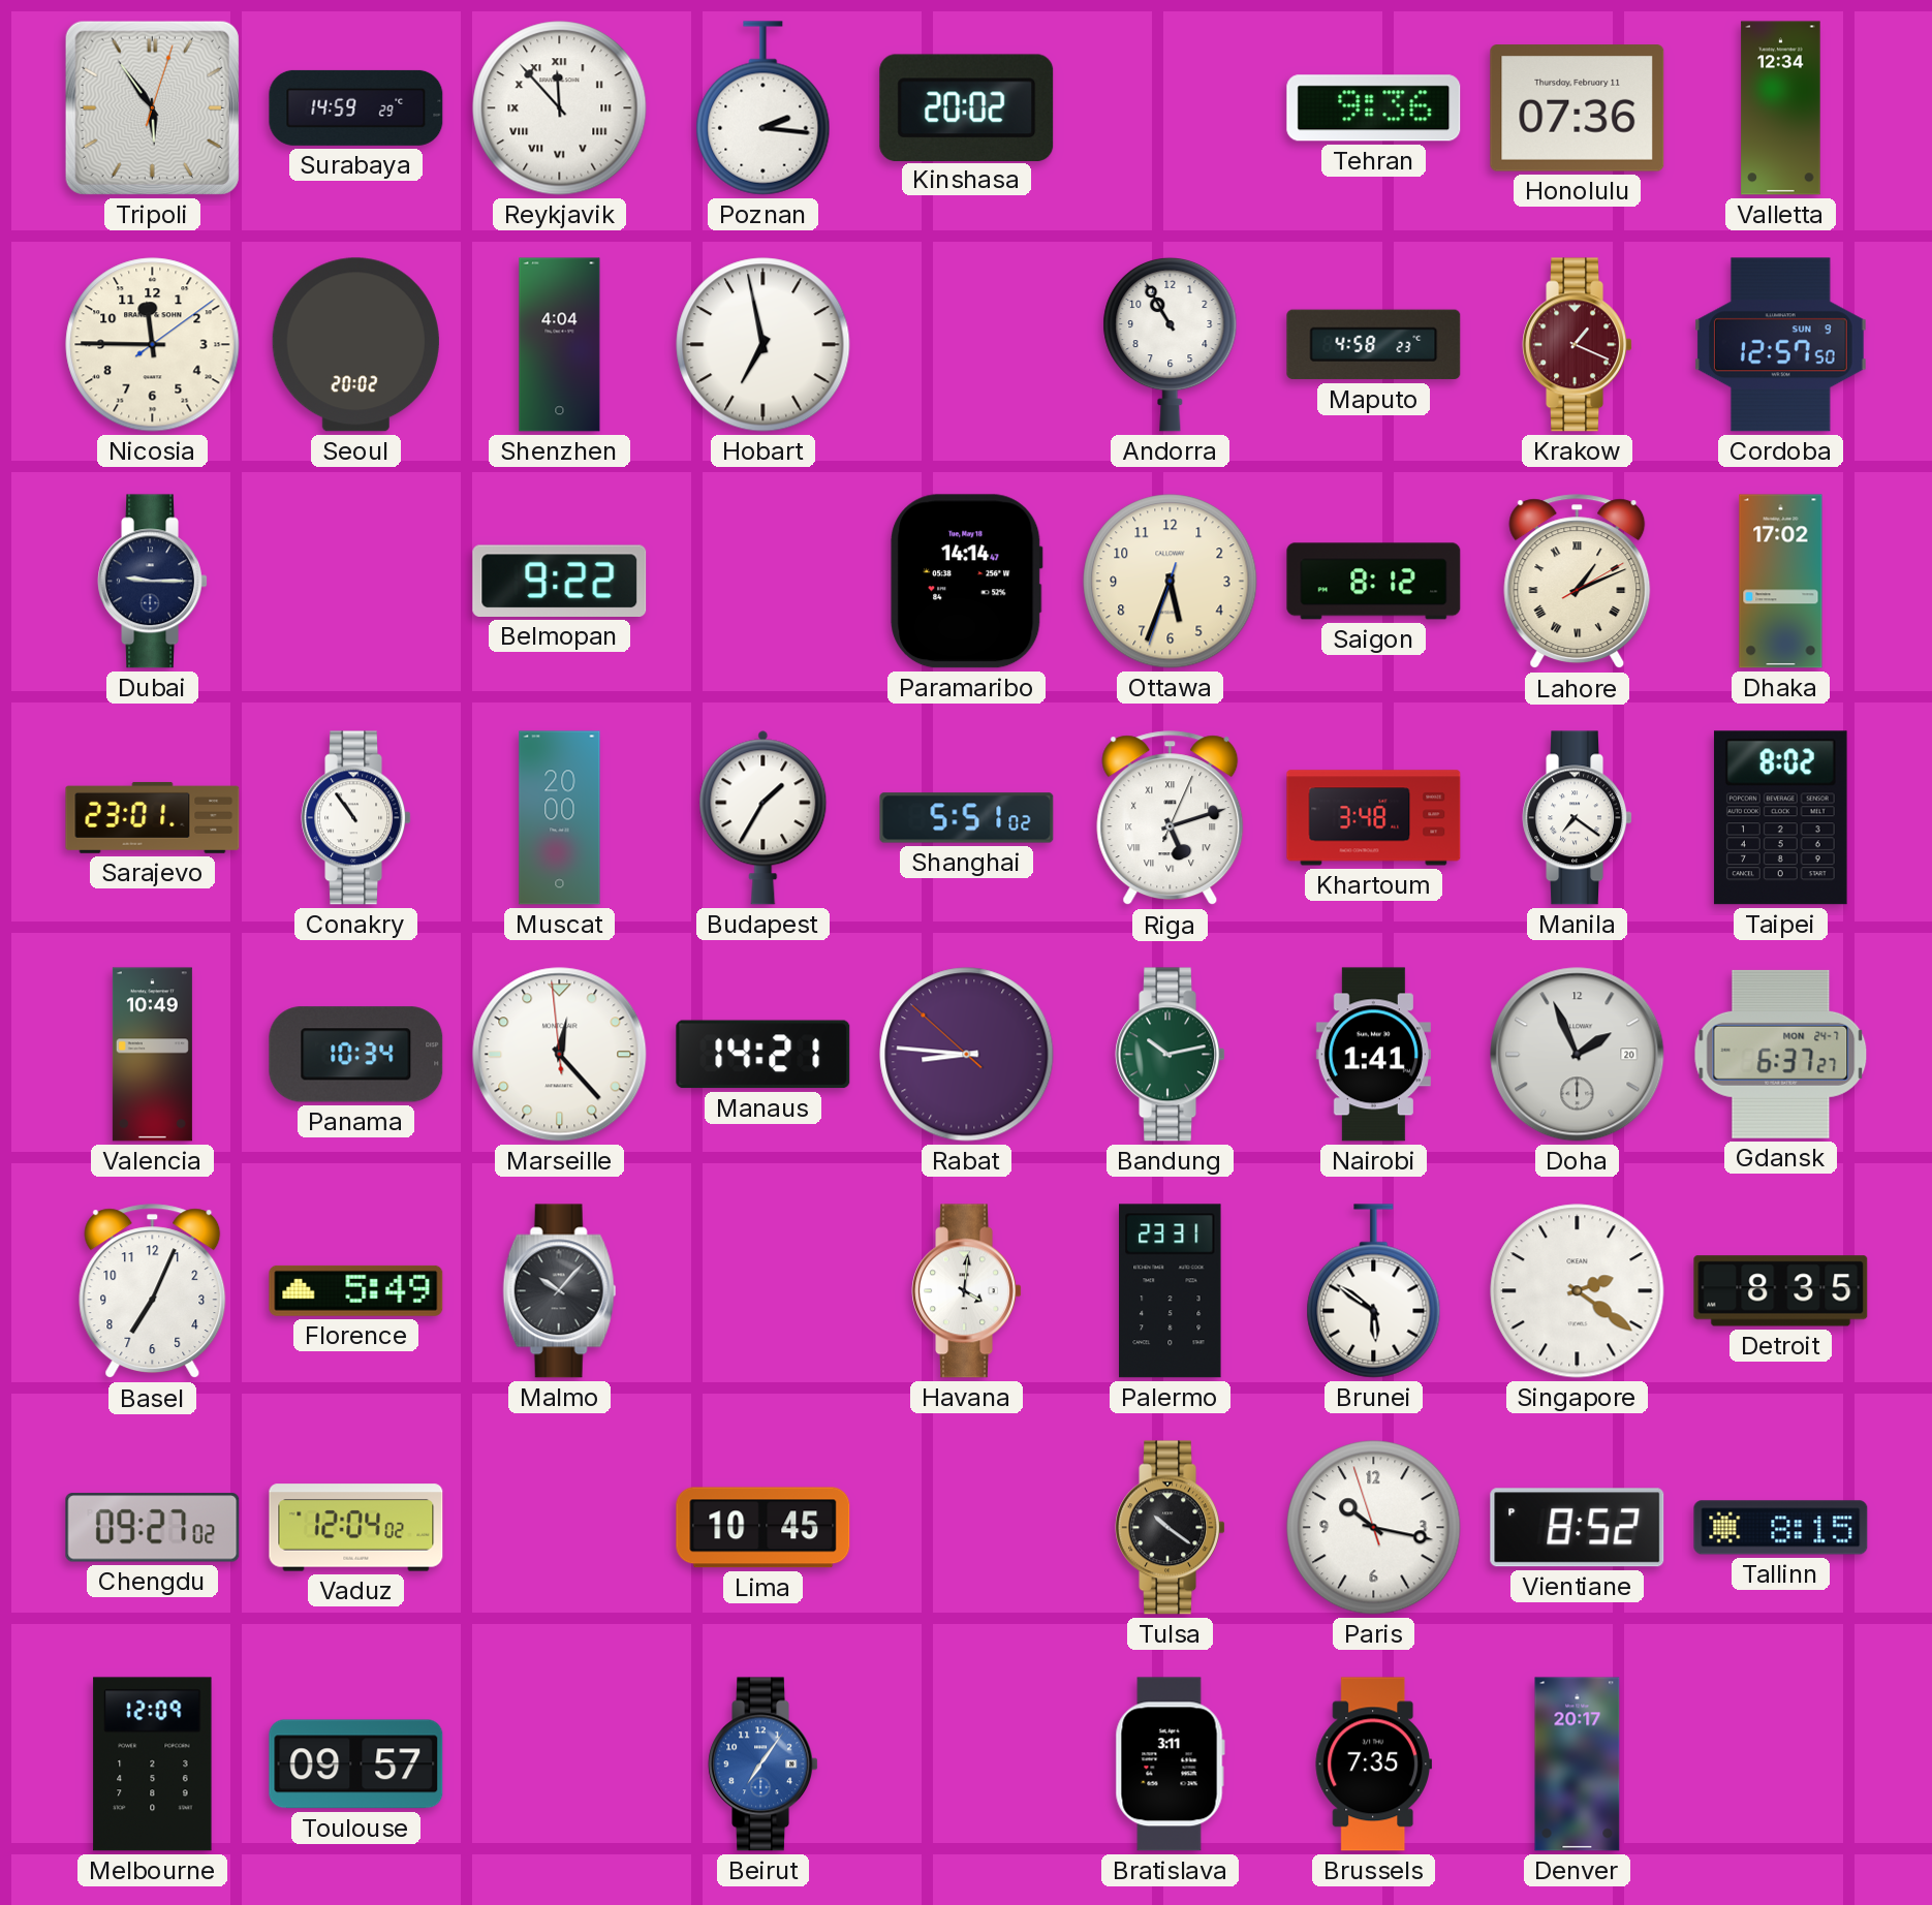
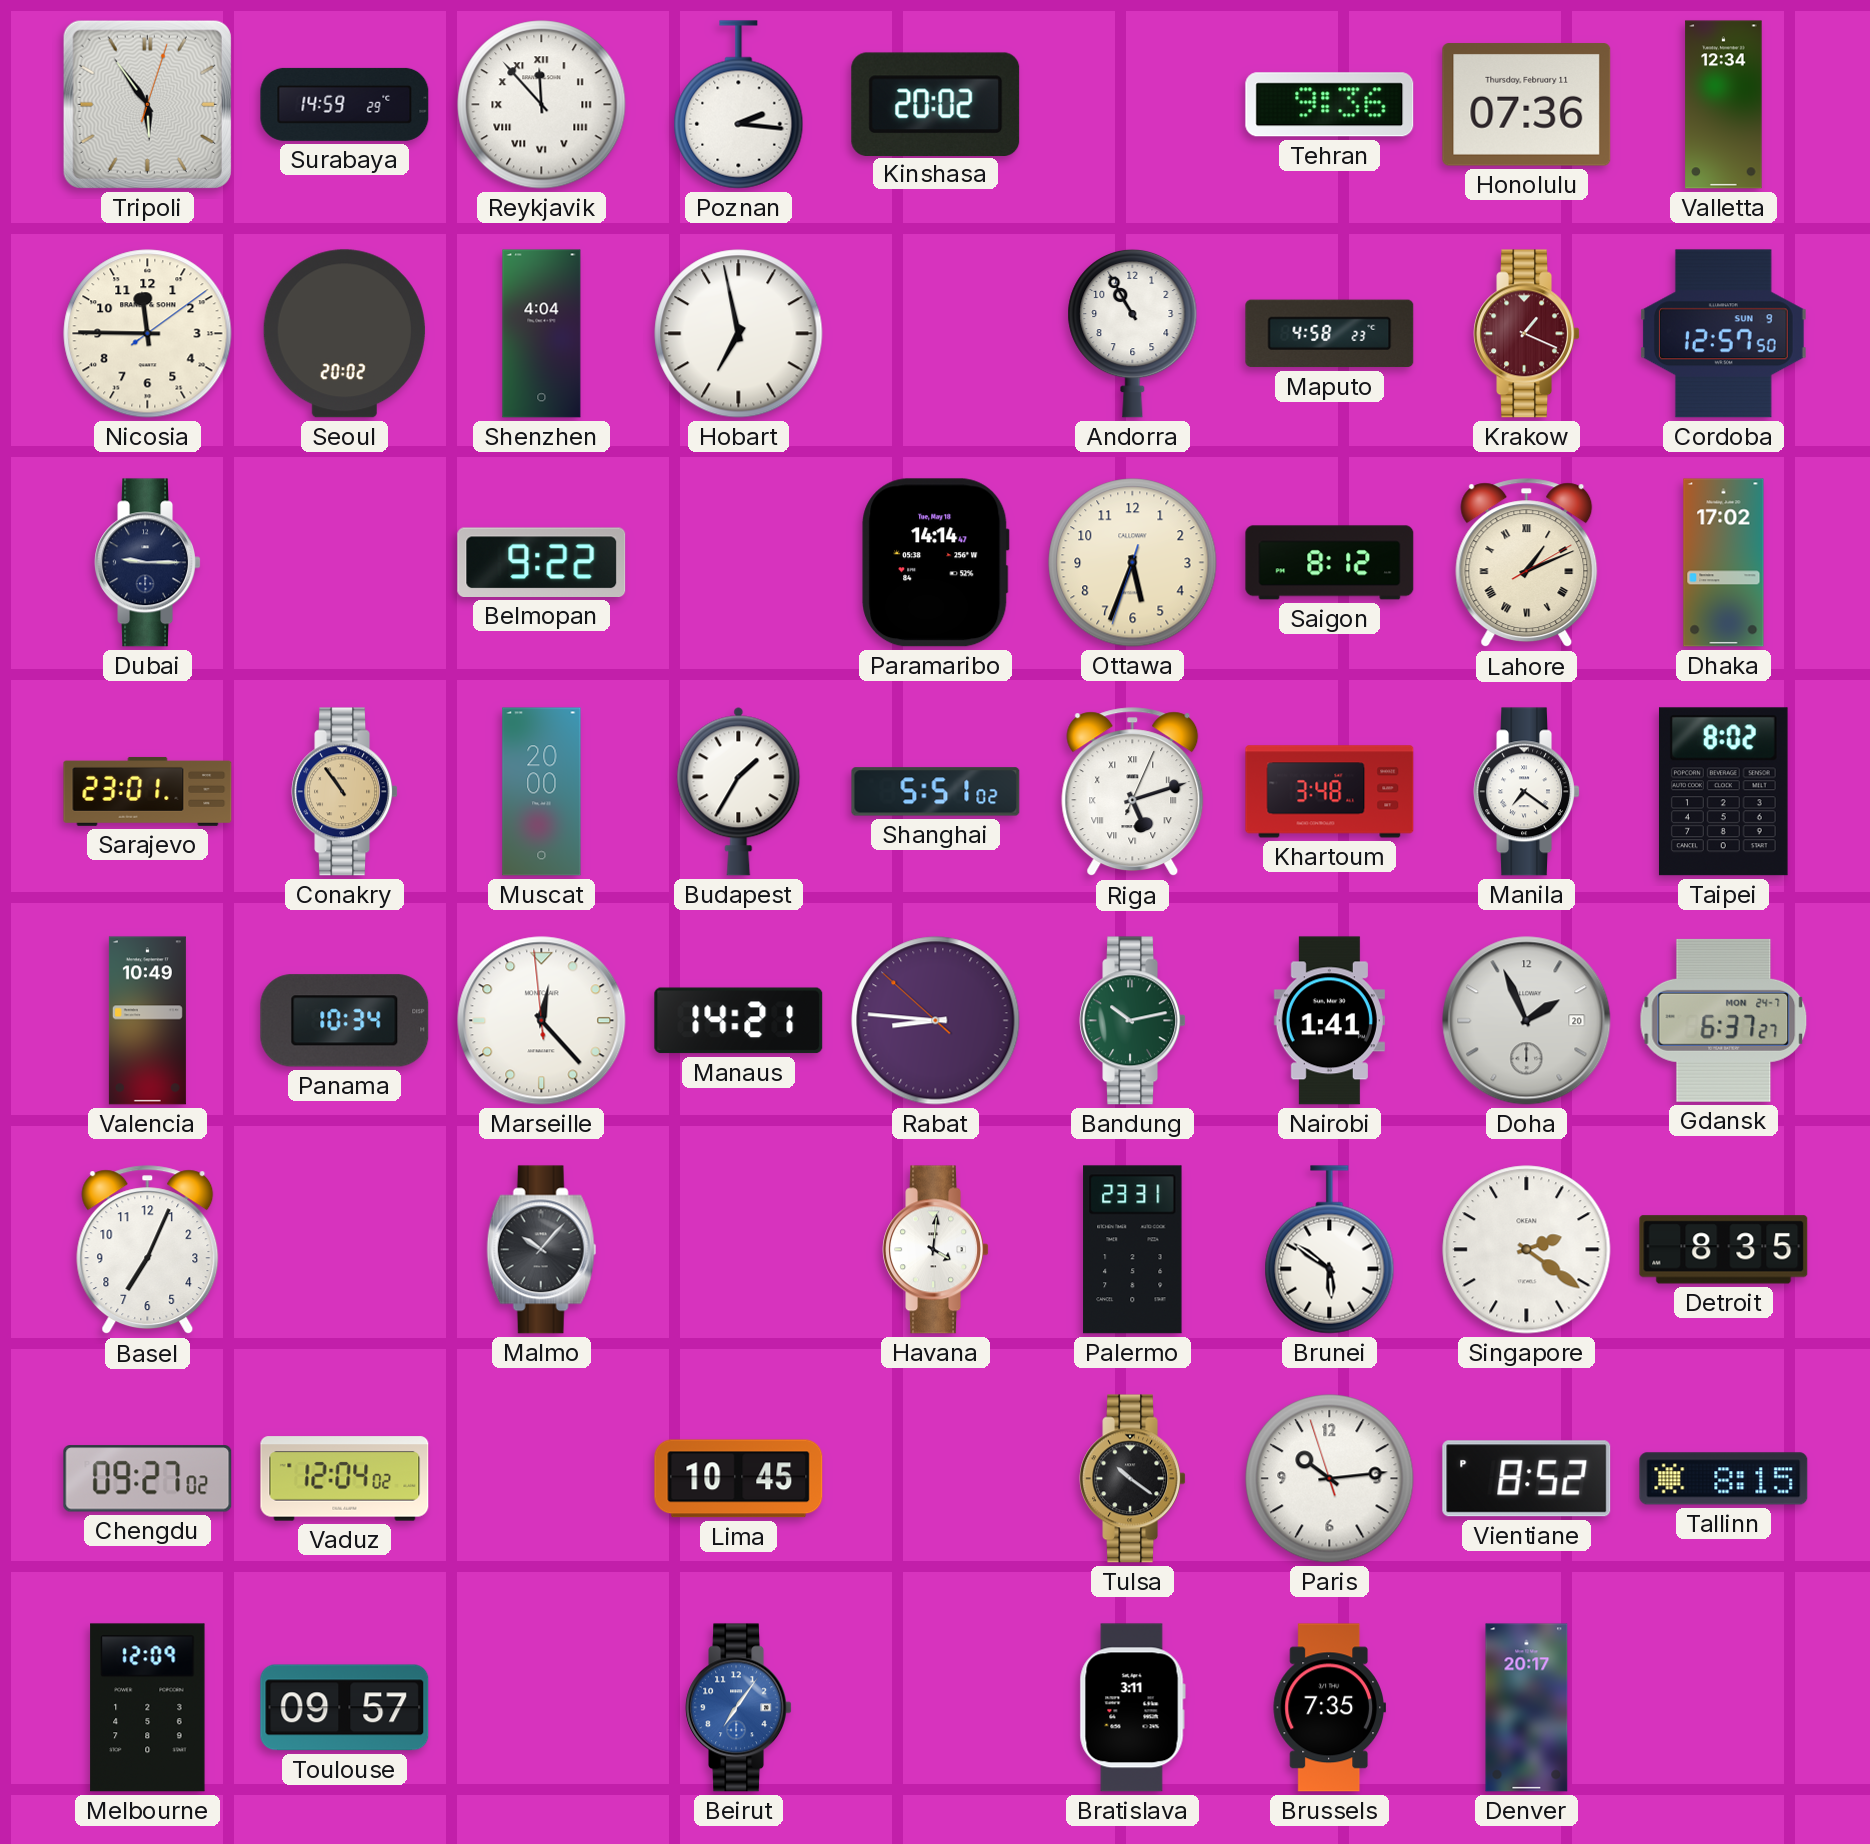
Conakry dial: white -> champagne (344, 792)
Florence: 5:49 -> none (356, 1290)
Paris: 10:16 -> 10:13 (1330, 1479)
